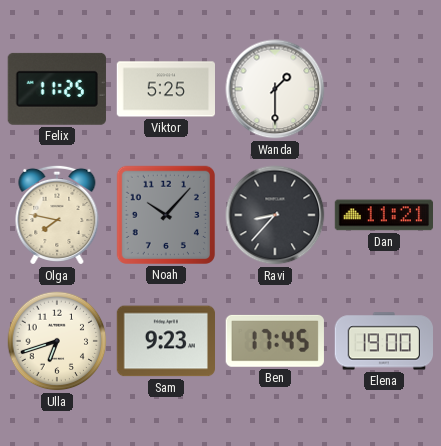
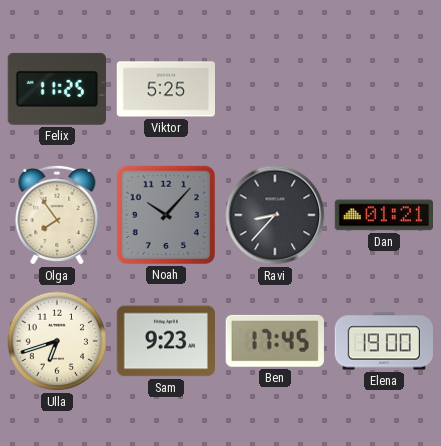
Wanda: 1:30 -> none (275, 89)
Olga: 7:47 -> 7:54 (57, 215)
Dan: 11:21 -> 01:21 (383, 215)
